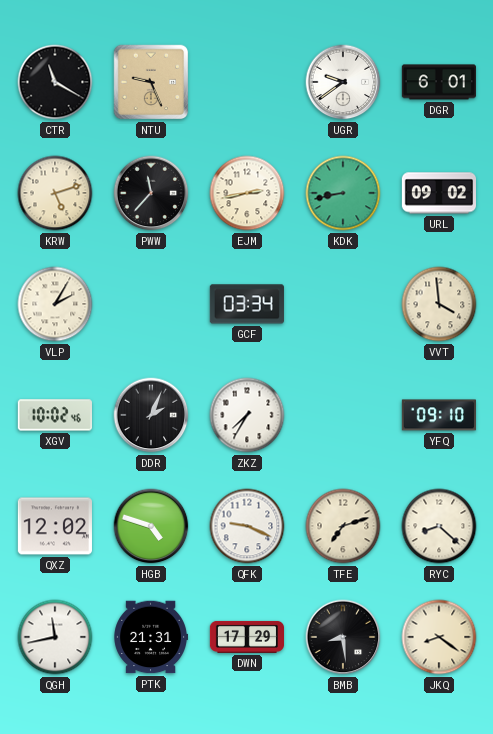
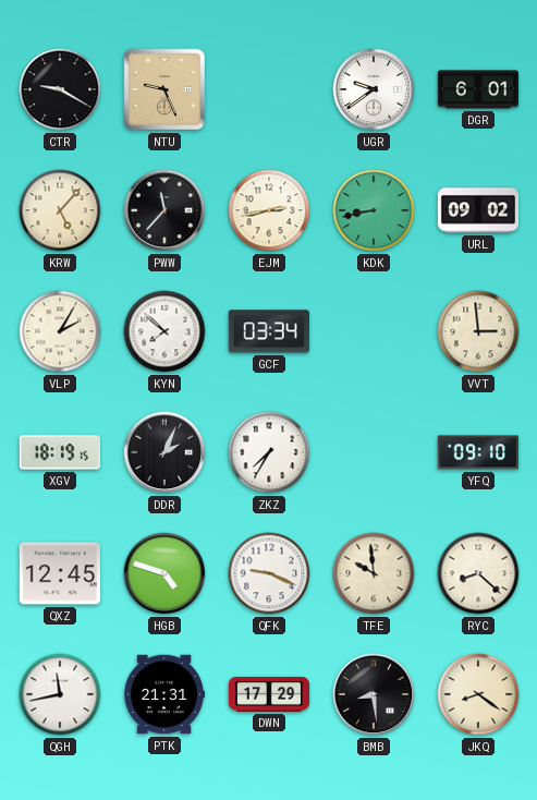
CTR: 11:20 -> 9:20 (60, 89)
KRW: 5:12 -> 5:07 (60, 210)
KYN: none -> 7:52 (164, 331)
VVT: 3:59 -> 2:59 (478, 331)
XGV: 10:02 -> 18:19 (60, 452)
QXZ: 12:02 -> 12:45 (60, 573)
TFE: 7:12 -> 9:59 (374, 573)
